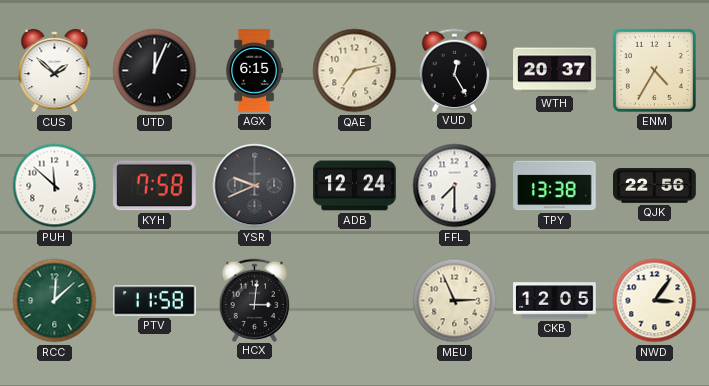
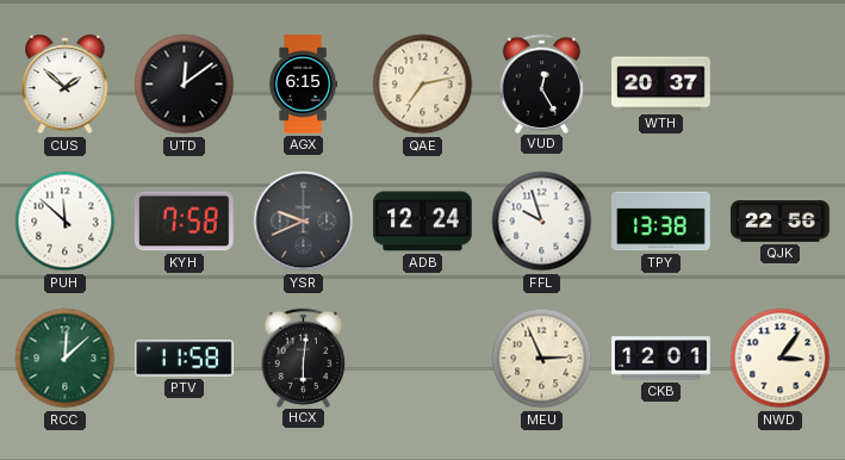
UTD: 12:04 -> 12:09 (185, 85)
ENM: 4:35 -> none (654, 70)
FFL: 7:30 -> 9:57 (542, 222)
HCX: 3:01 -> 6:01 (304, 358)
CKB: 12:05 -> 12:01 (661, 359)
